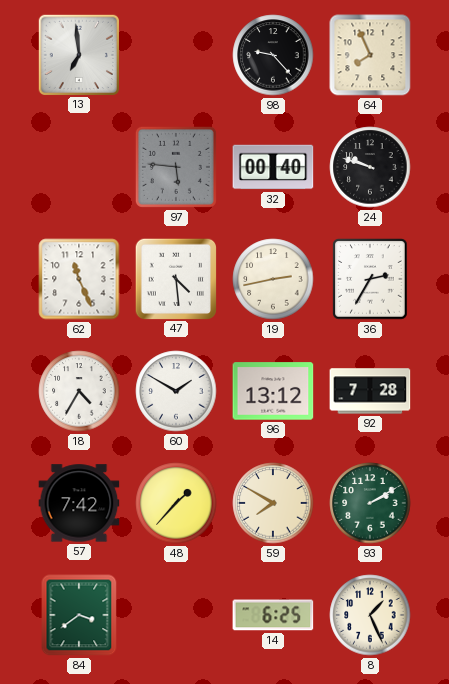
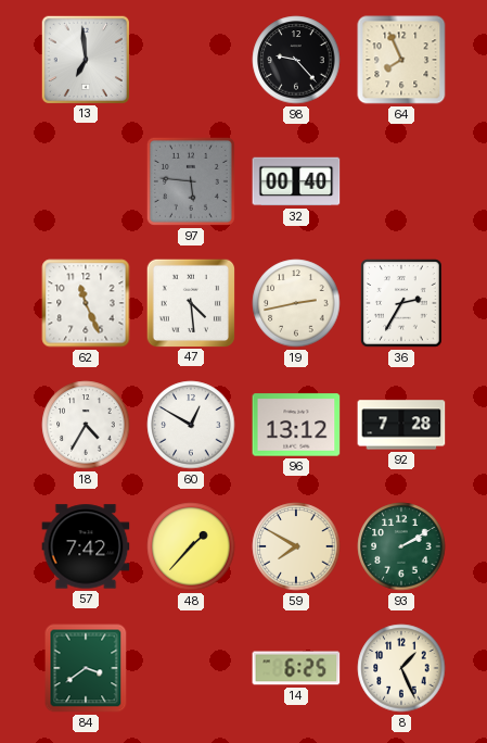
24: 9:48 -> none (370, 167)
60: 1:50 -> 12:50 (191, 425)
